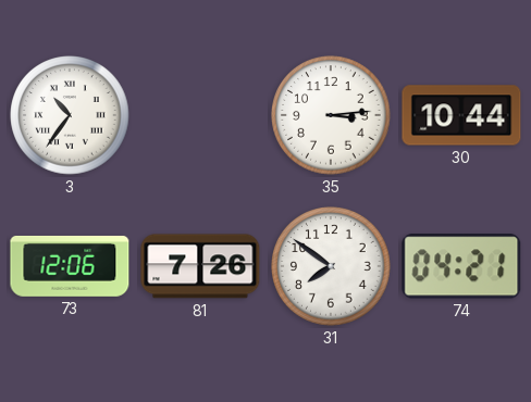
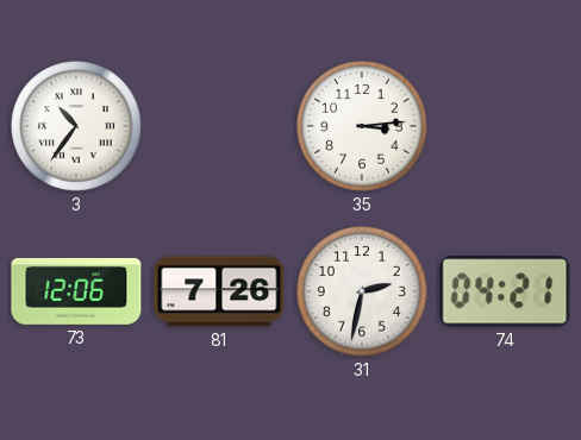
30: 10:44 -> none (461, 115)
31: 7:51 -> 2:32 (362, 291)
